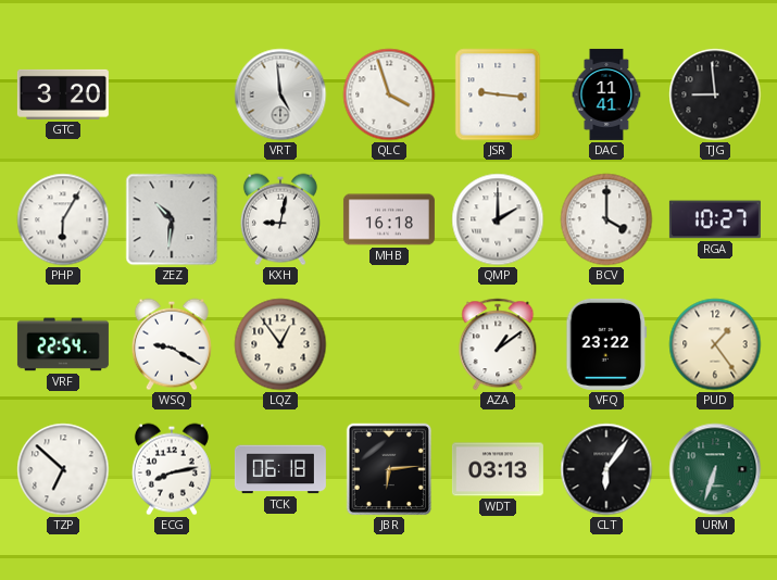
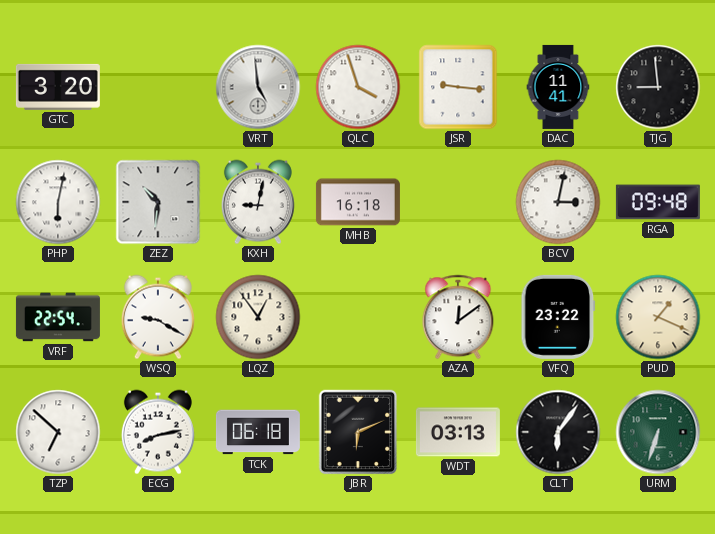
PHP: 6:05 -> 6:02 (58, 202)
QMP: 2:00 -> none (498, 219)
BCV: 4:00 -> 3:02 (558, 202)
RGA: 10:27 -> 09:48 (658, 202)
AZA: 1:09 -> 12:09 (458, 317)
PUD: 1:24 -> 1:19 (658, 317)
JBR: 6:14 -> 6:11 (358, 432)
